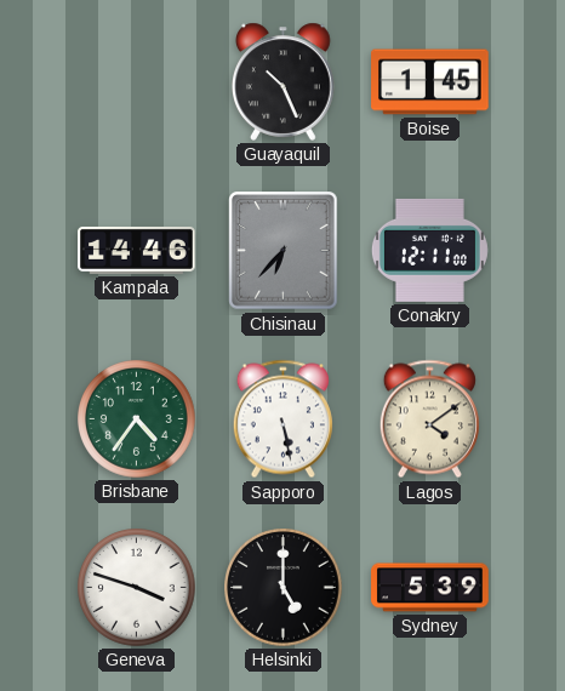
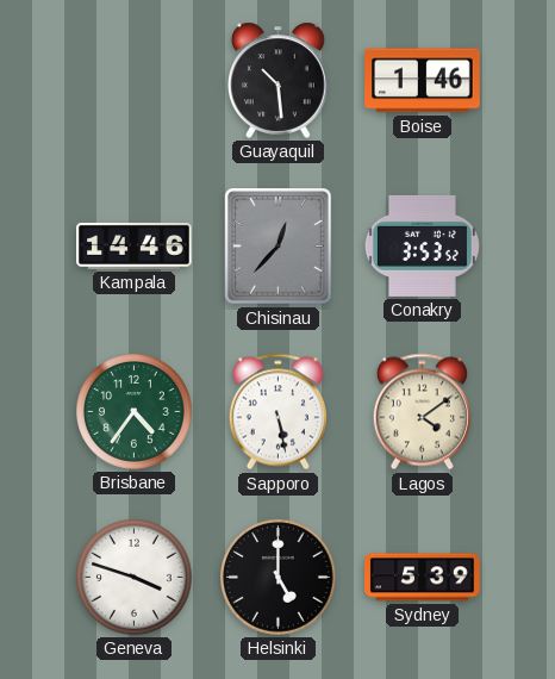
Guayaquil: 10:26 -> 10:29 (279, 80)
Boise: 1:45 -> 1:46 (423, 81)
Chisinau: 6:37 -> 12:37 (279, 247)
Conakry: 12:11 -> 3:53 (422, 245)
